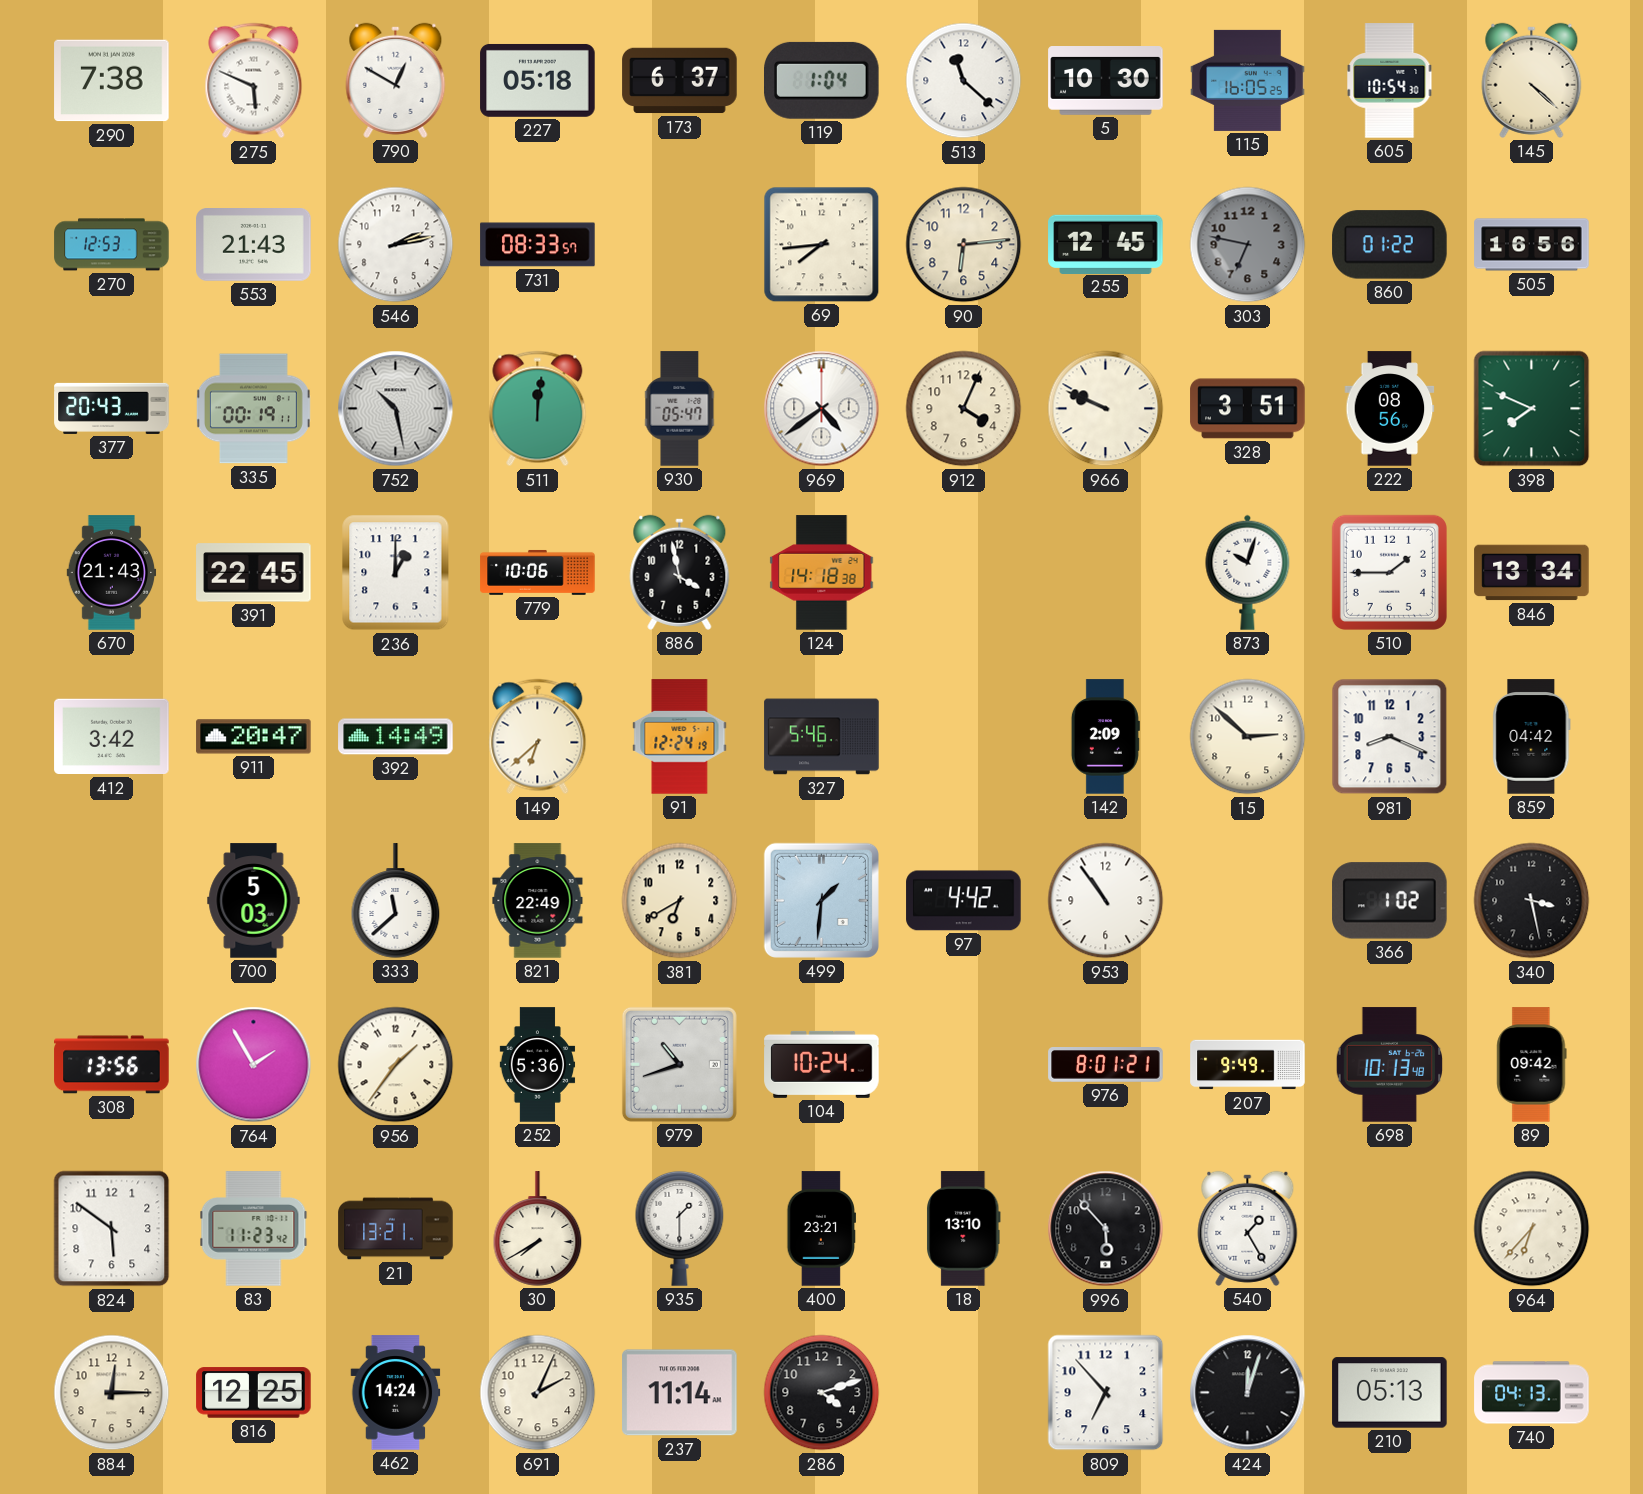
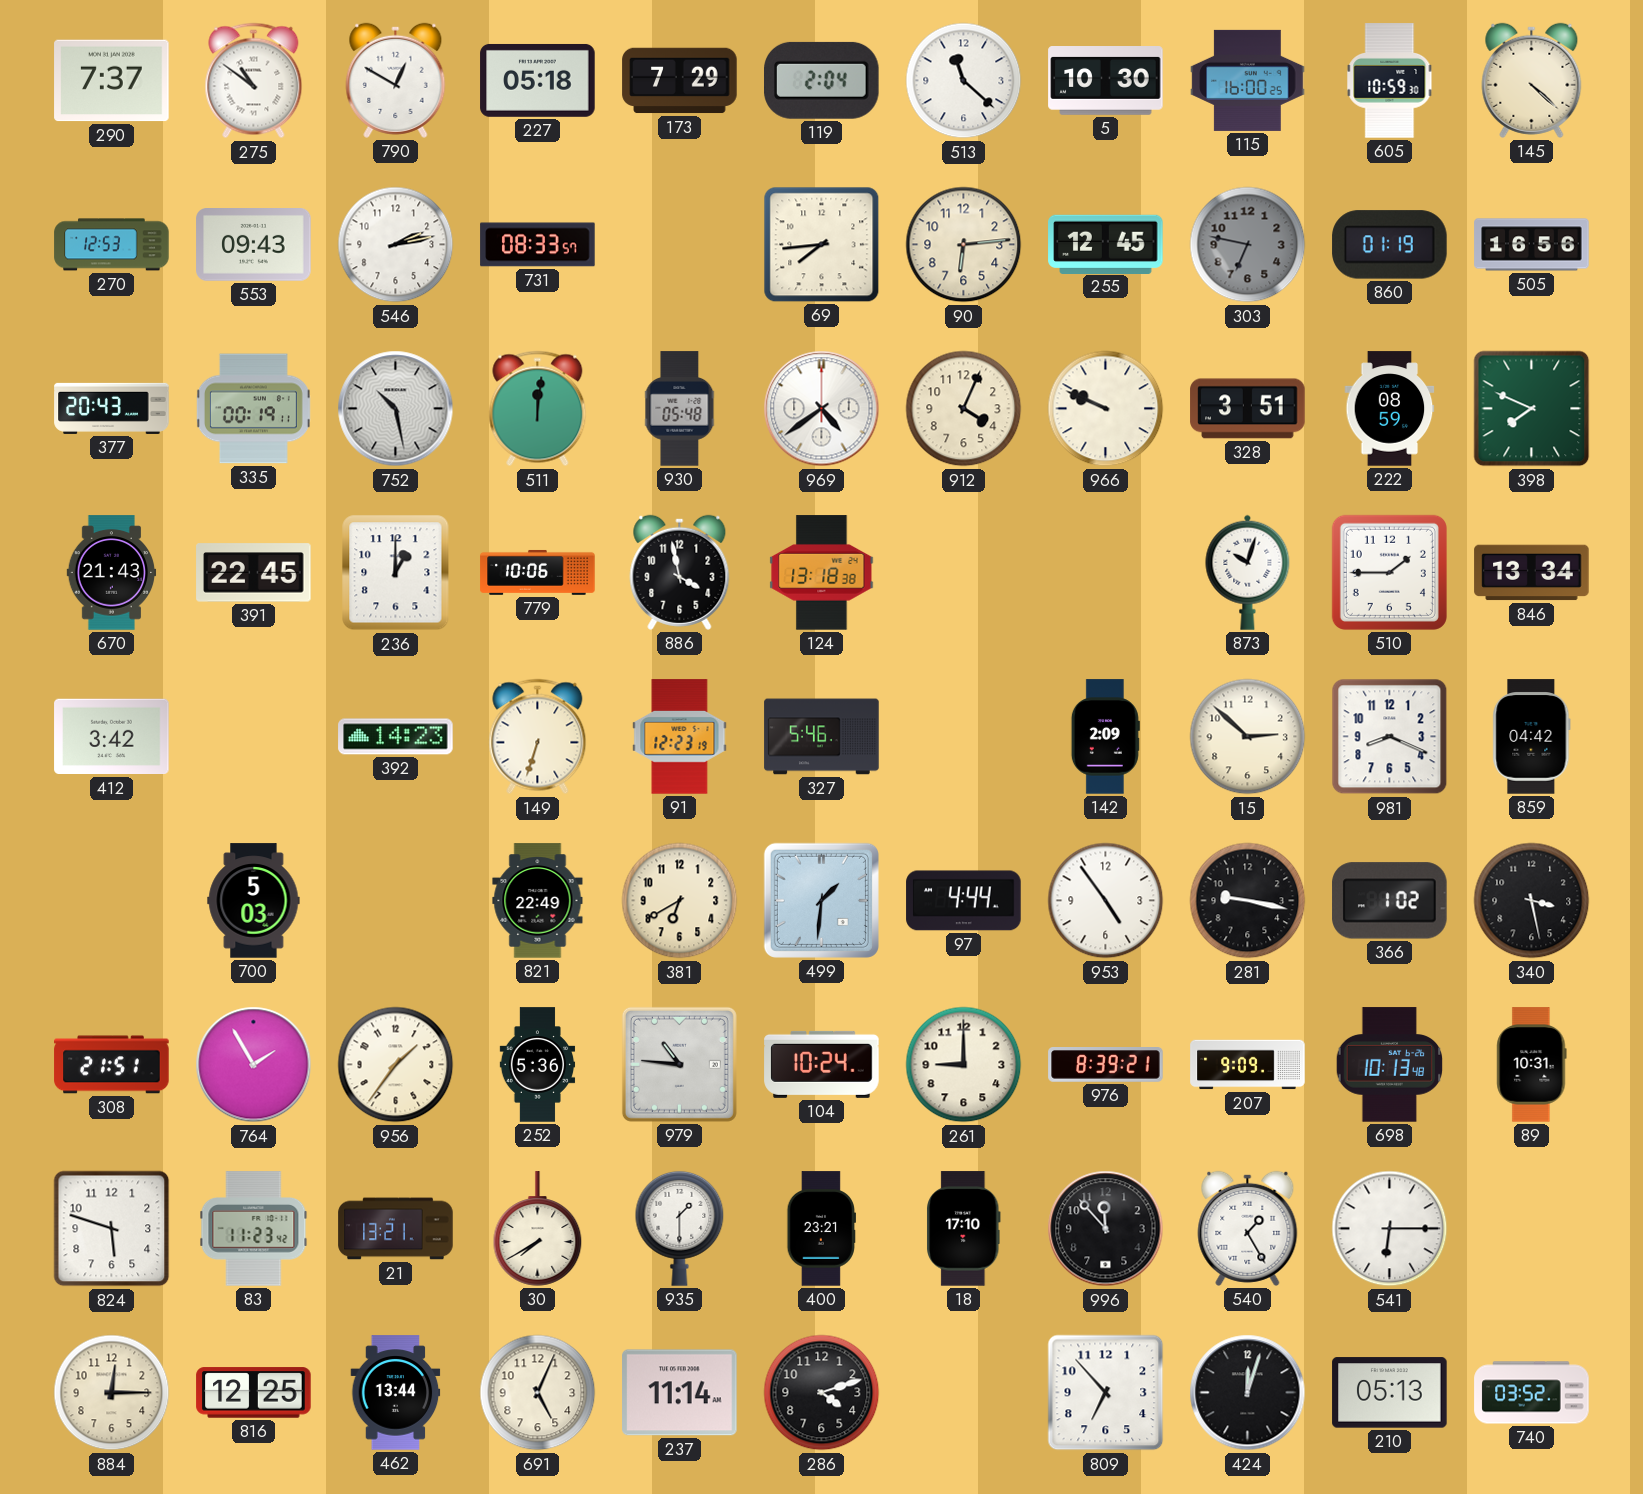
290: 7:38 -> 7:37 (112, 81)
275: 5:49 -> 10:51 (254, 81)
173: 6:37 -> 7:29 (680, 81)
119: 1:04 -> 2:04 (822, 80)
115: 16:05 -> 16:00 (1248, 80)
605: 10:54 -> 10:59 (1390, 81)
553: 21:43 -> 09:43 (254, 245)
860: 01:22 -> 01:19 (1390, 245)
930: 05:47 -> 05:48 (680, 409)
222: 08:56 -> 08:59 (1390, 409)
124: 14:18 -> 13:18 (822, 573)
911: 20:47 -> none (254, 737)
392: 14:49 -> 14:23 (396, 737)
149: 6:38 -> 6:33 (538, 737)
91: 12:24 -> 12:23 (680, 737)
333: 11:38 -> none (396, 901)
97: 4:42 -> 4:44 (964, 901)
953: 10:54 -> 4:54 (1106, 901)
281: none -> 9:17 (1248, 901)
308: 13:56 -> 21:51 (112, 1065)
979: 10:42 -> 10:46 (679, 1064)
261: none -> 9:00 (964, 1065)
976: 8:01 -> 8:39 (1106, 1065)
207: 9:49 -> 9:09 (1248, 1065)
89: 09:42 -> 10:31 (1532, 1065)
824: 5:51 -> 5:48 (112, 1229)
18: 13:10 -> 17:10 (964, 1229)
996: 5:53 -> 11:53 (1106, 1229)
541: none -> 6:15 (1390, 1229)
964: 6:37 -> none (1532, 1229)
462: 14:24 -> 13:44 (396, 1393)
691: 2:04 -> 5:04 (538, 1393)
740: 04:13 -> 03:52 (1532, 1393)
